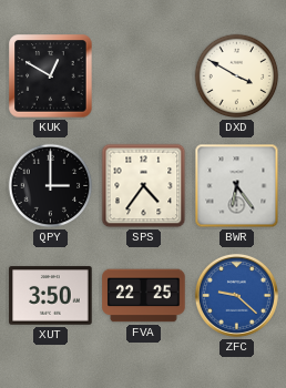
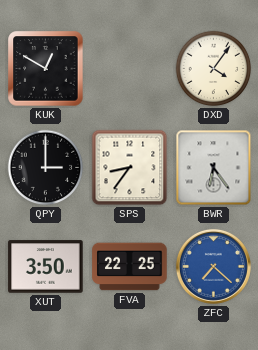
DXD: 3:50 -> 4:06 (214, 69)
SPS: 4:36 -> 8:36 (130, 168)
ZFC: 9:22 -> 7:22 (213, 266)
